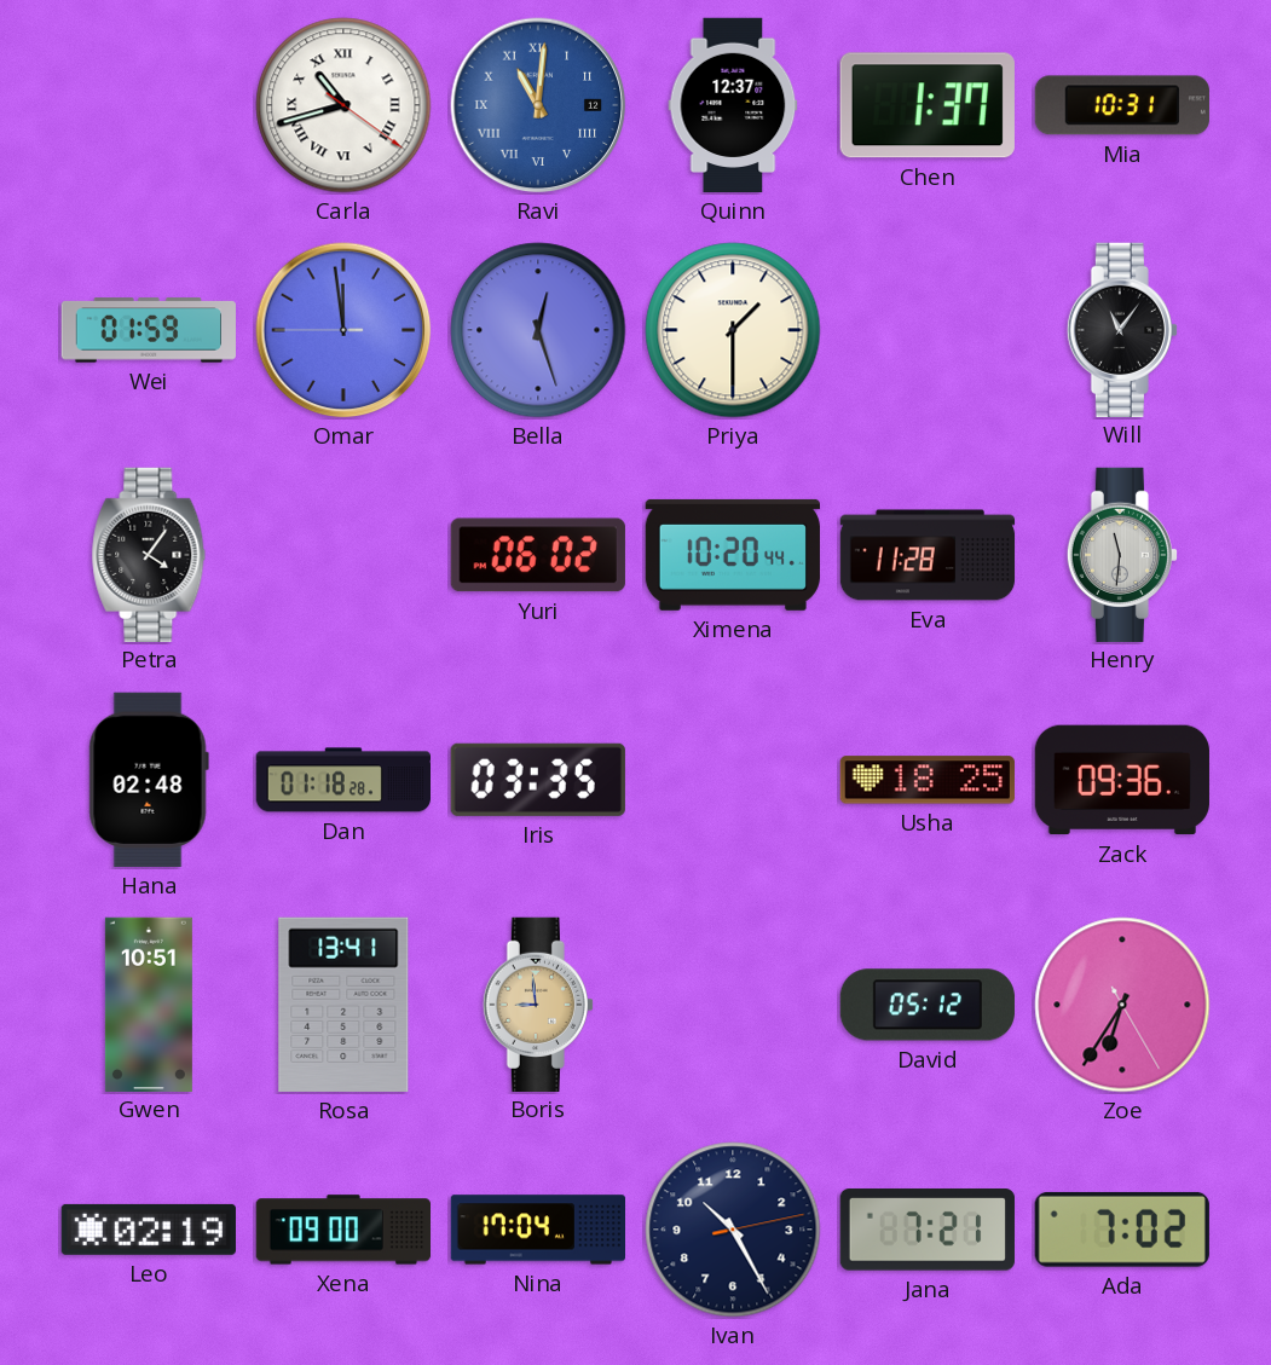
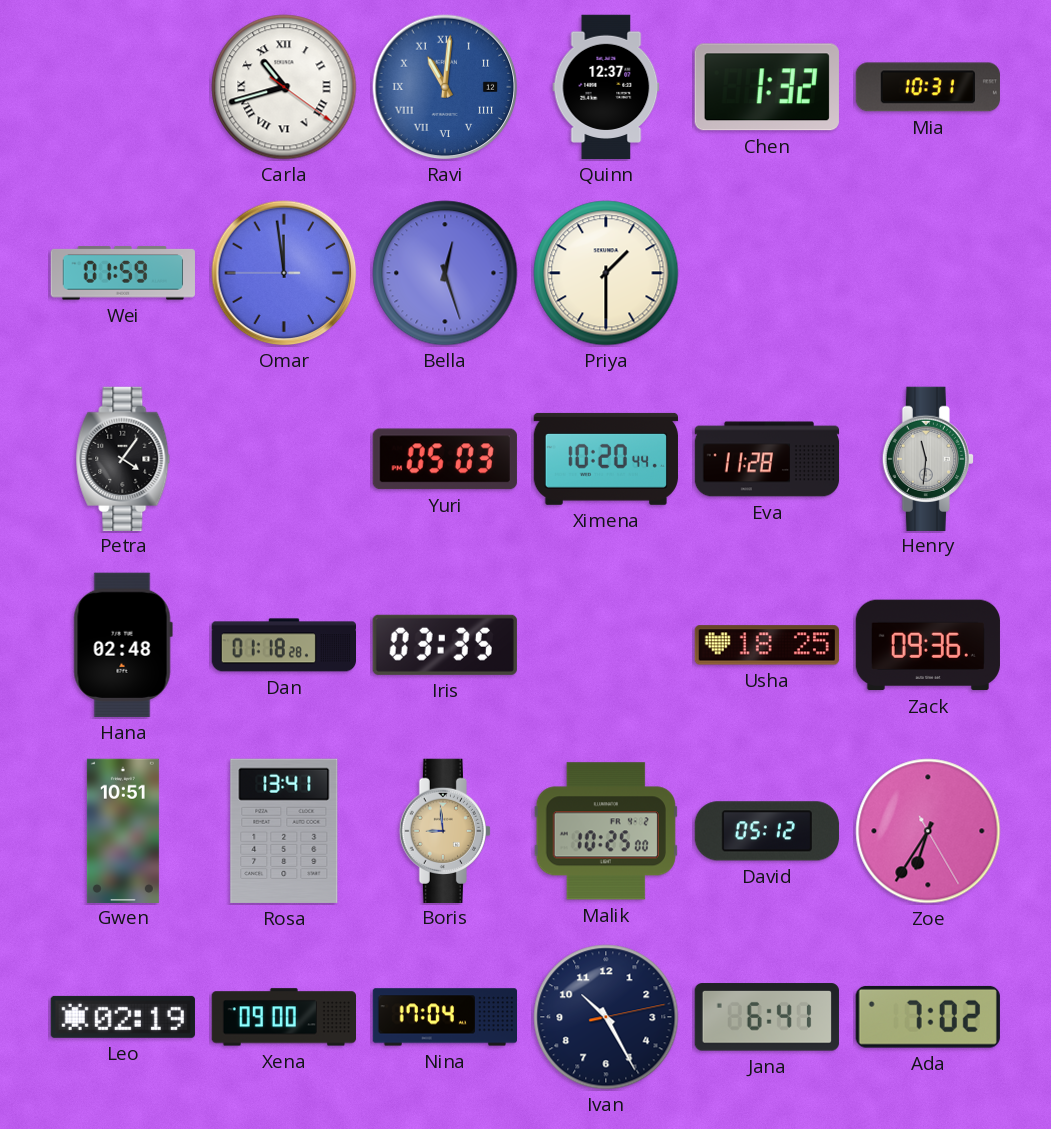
Chen: 1:37 -> 1:32 (767, 87)
Will: 11:06 -> none (1122, 329)
Yuri: 06:02 -> 05:03 (445, 459)
Malik: none -> 10:25 (606, 831)
Jana: 7:21 -> 6:41 (767, 1017)
